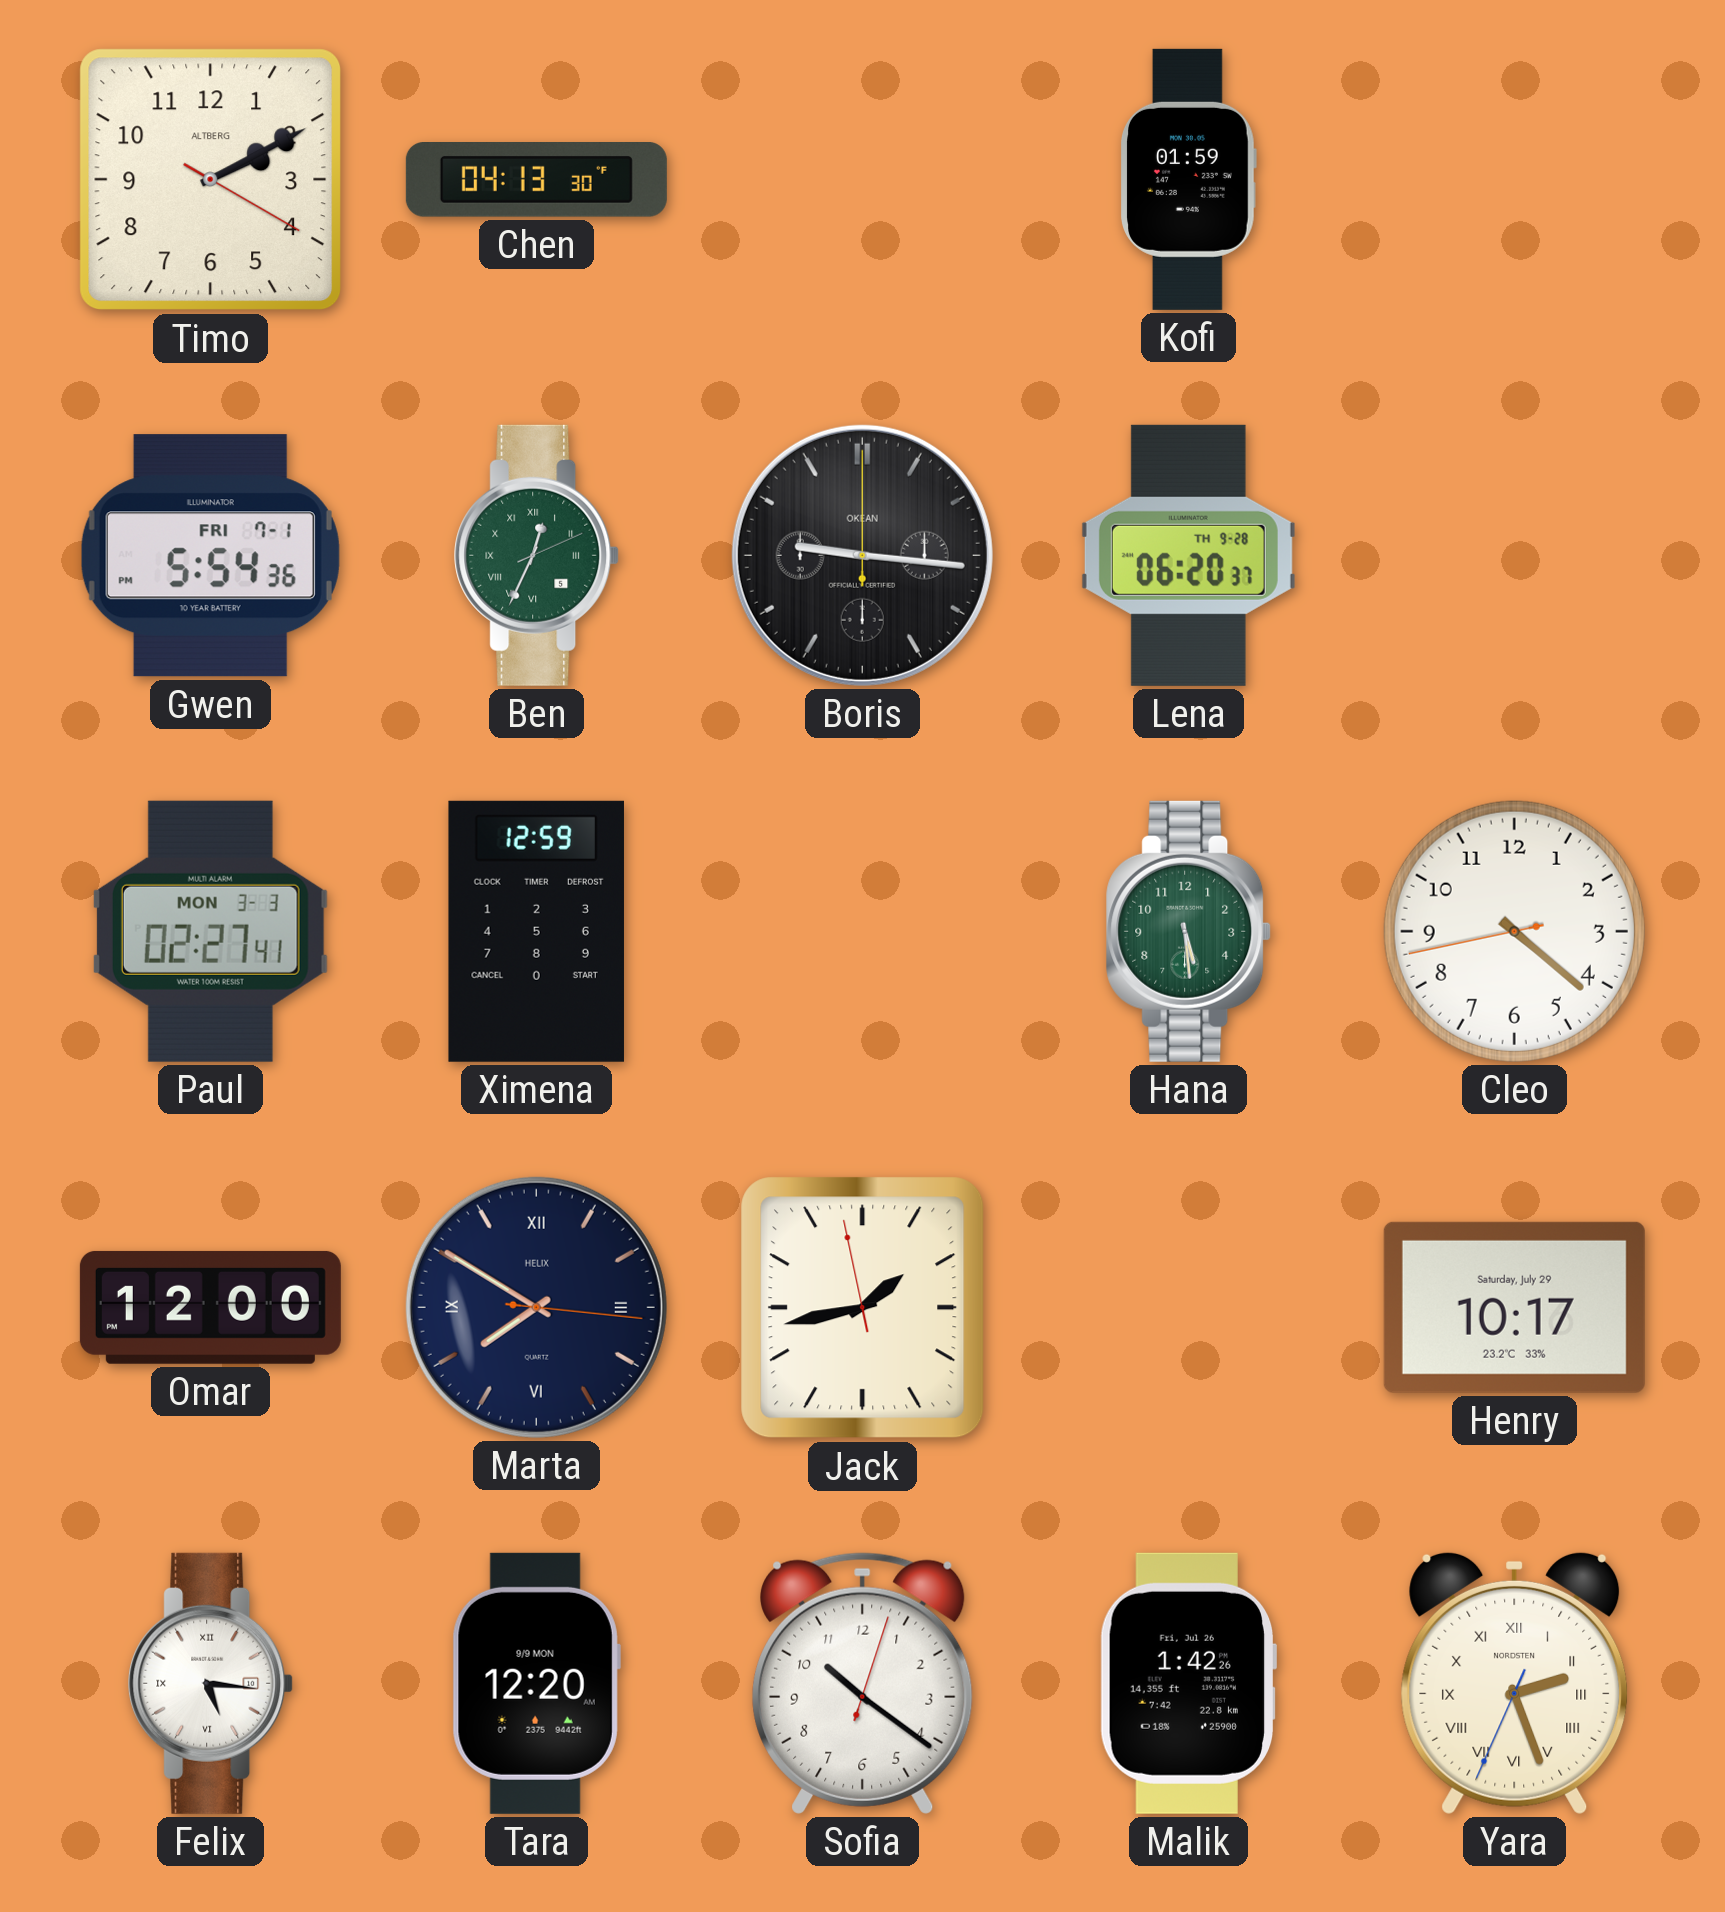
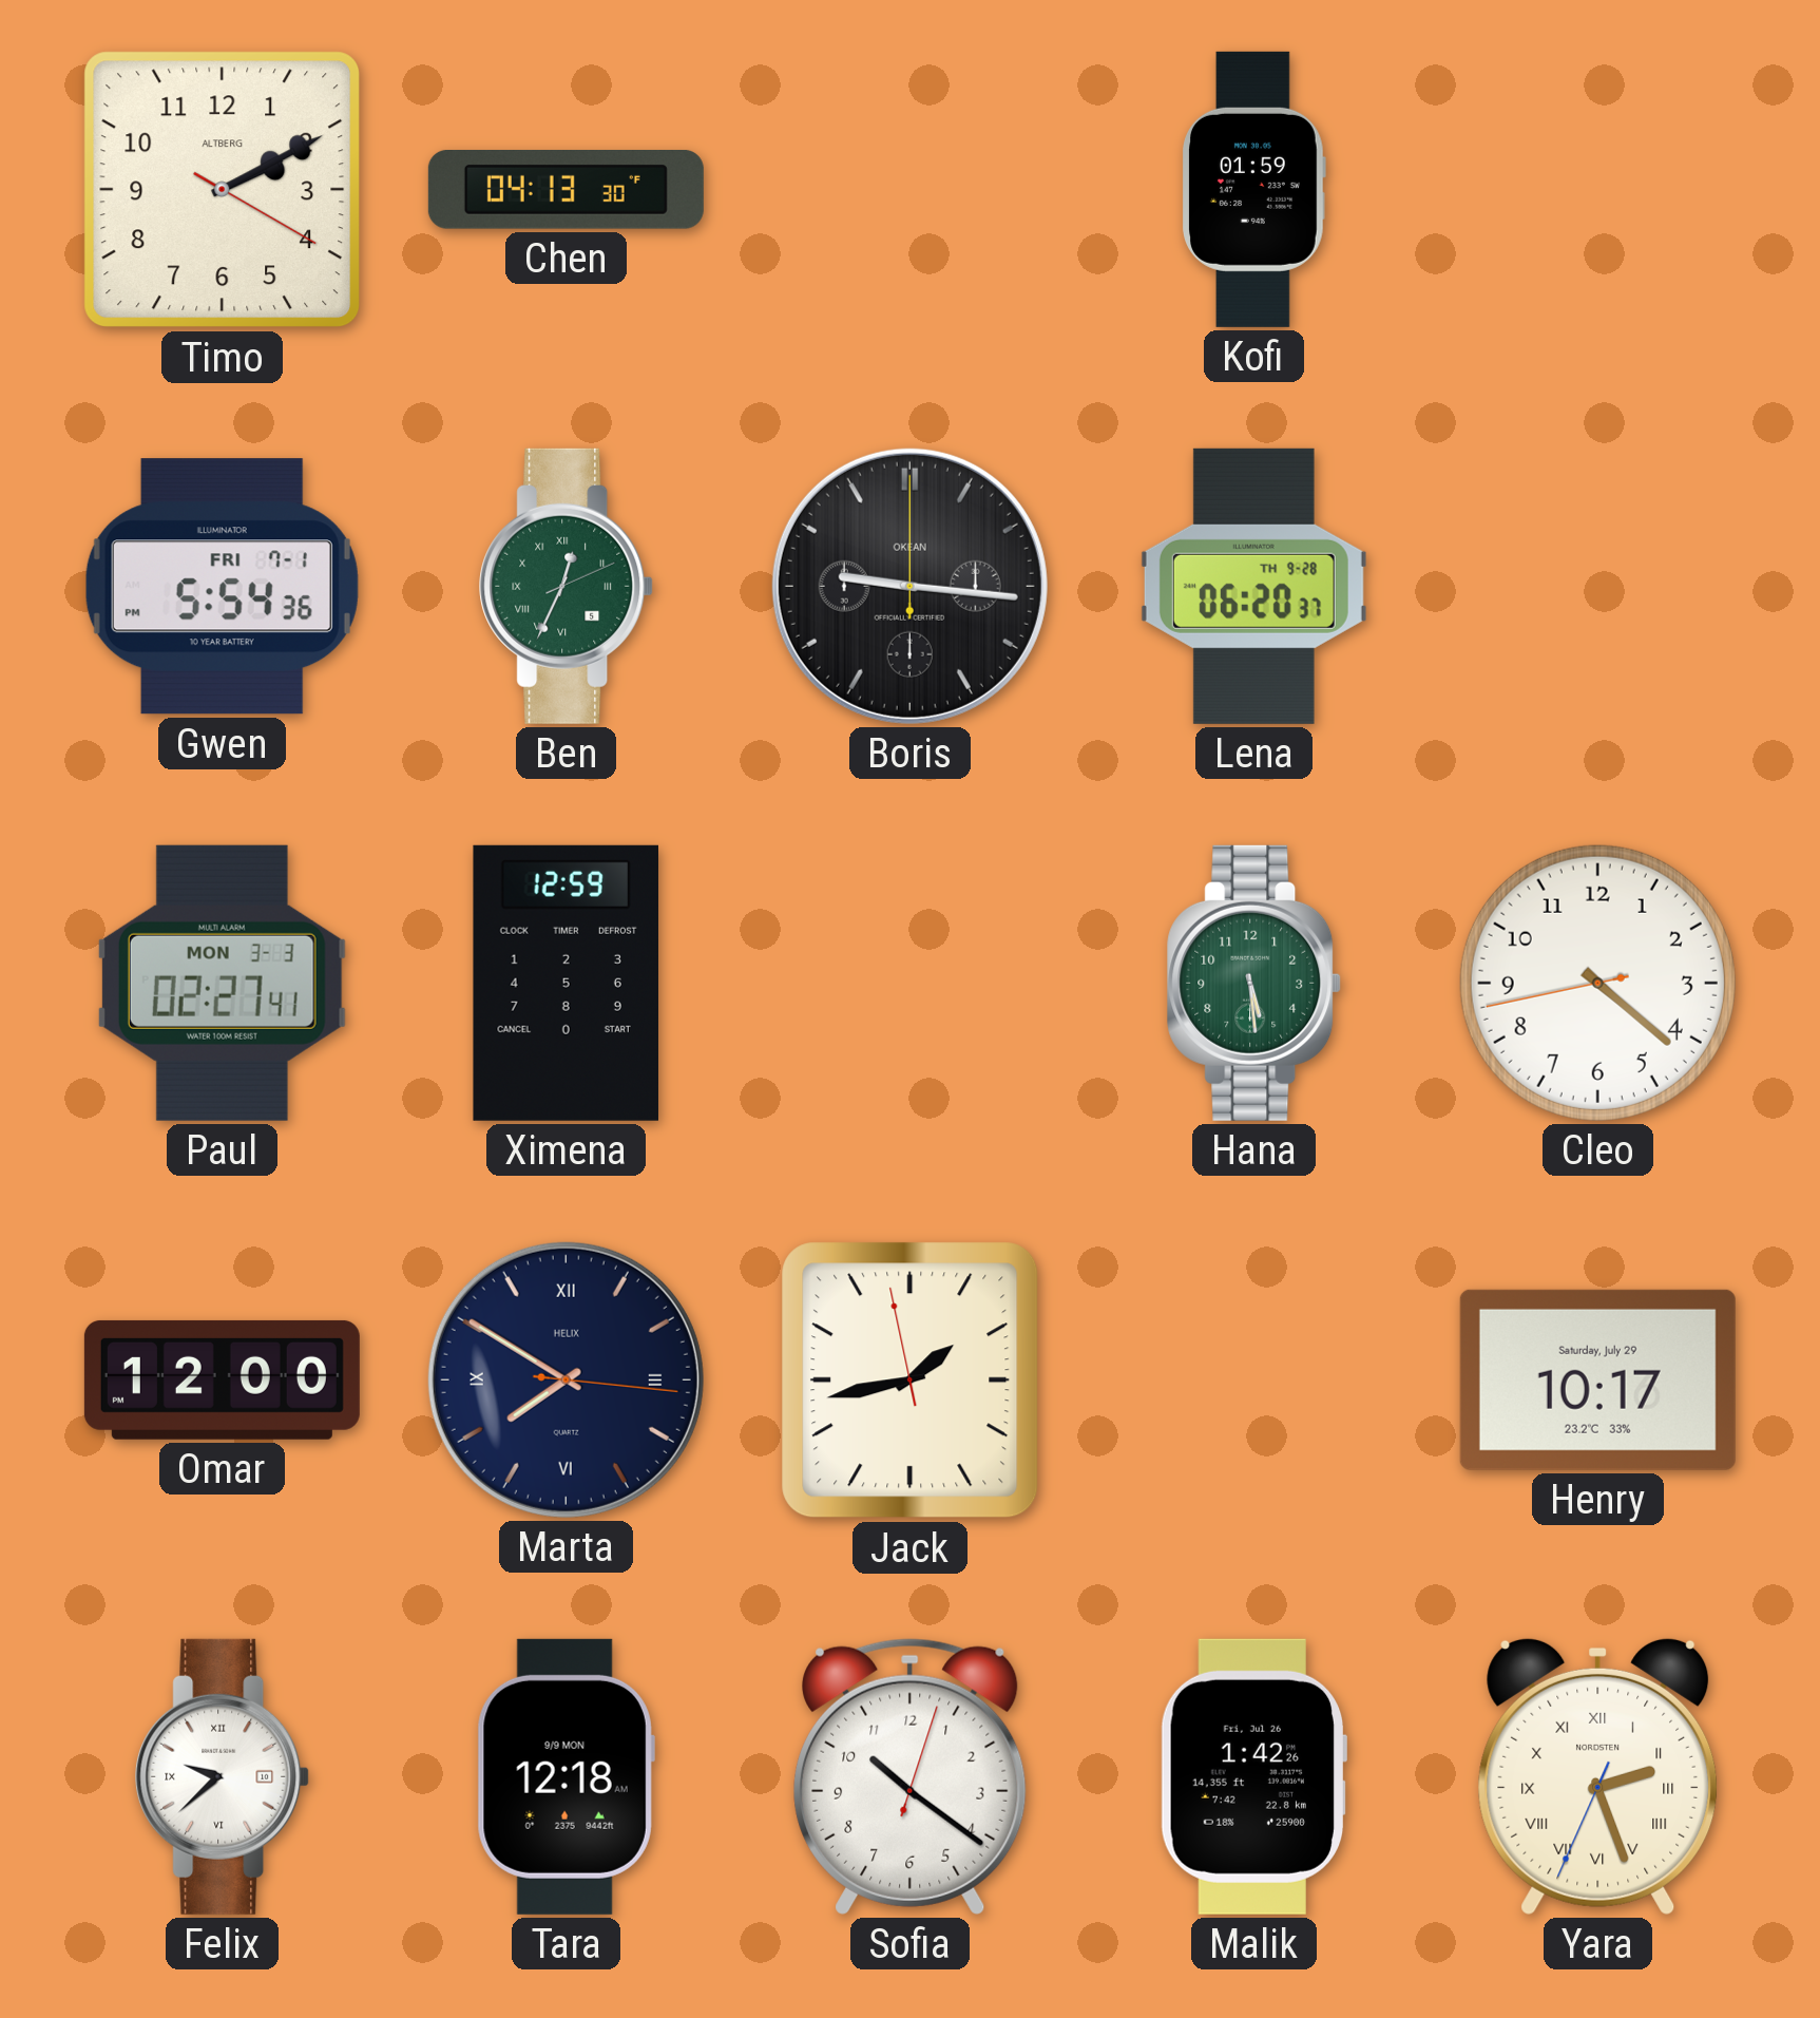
Felix: 5:16 -> 9:38 (223, 1776)
Tara: 12:20 -> 12:18 (566, 1776)
